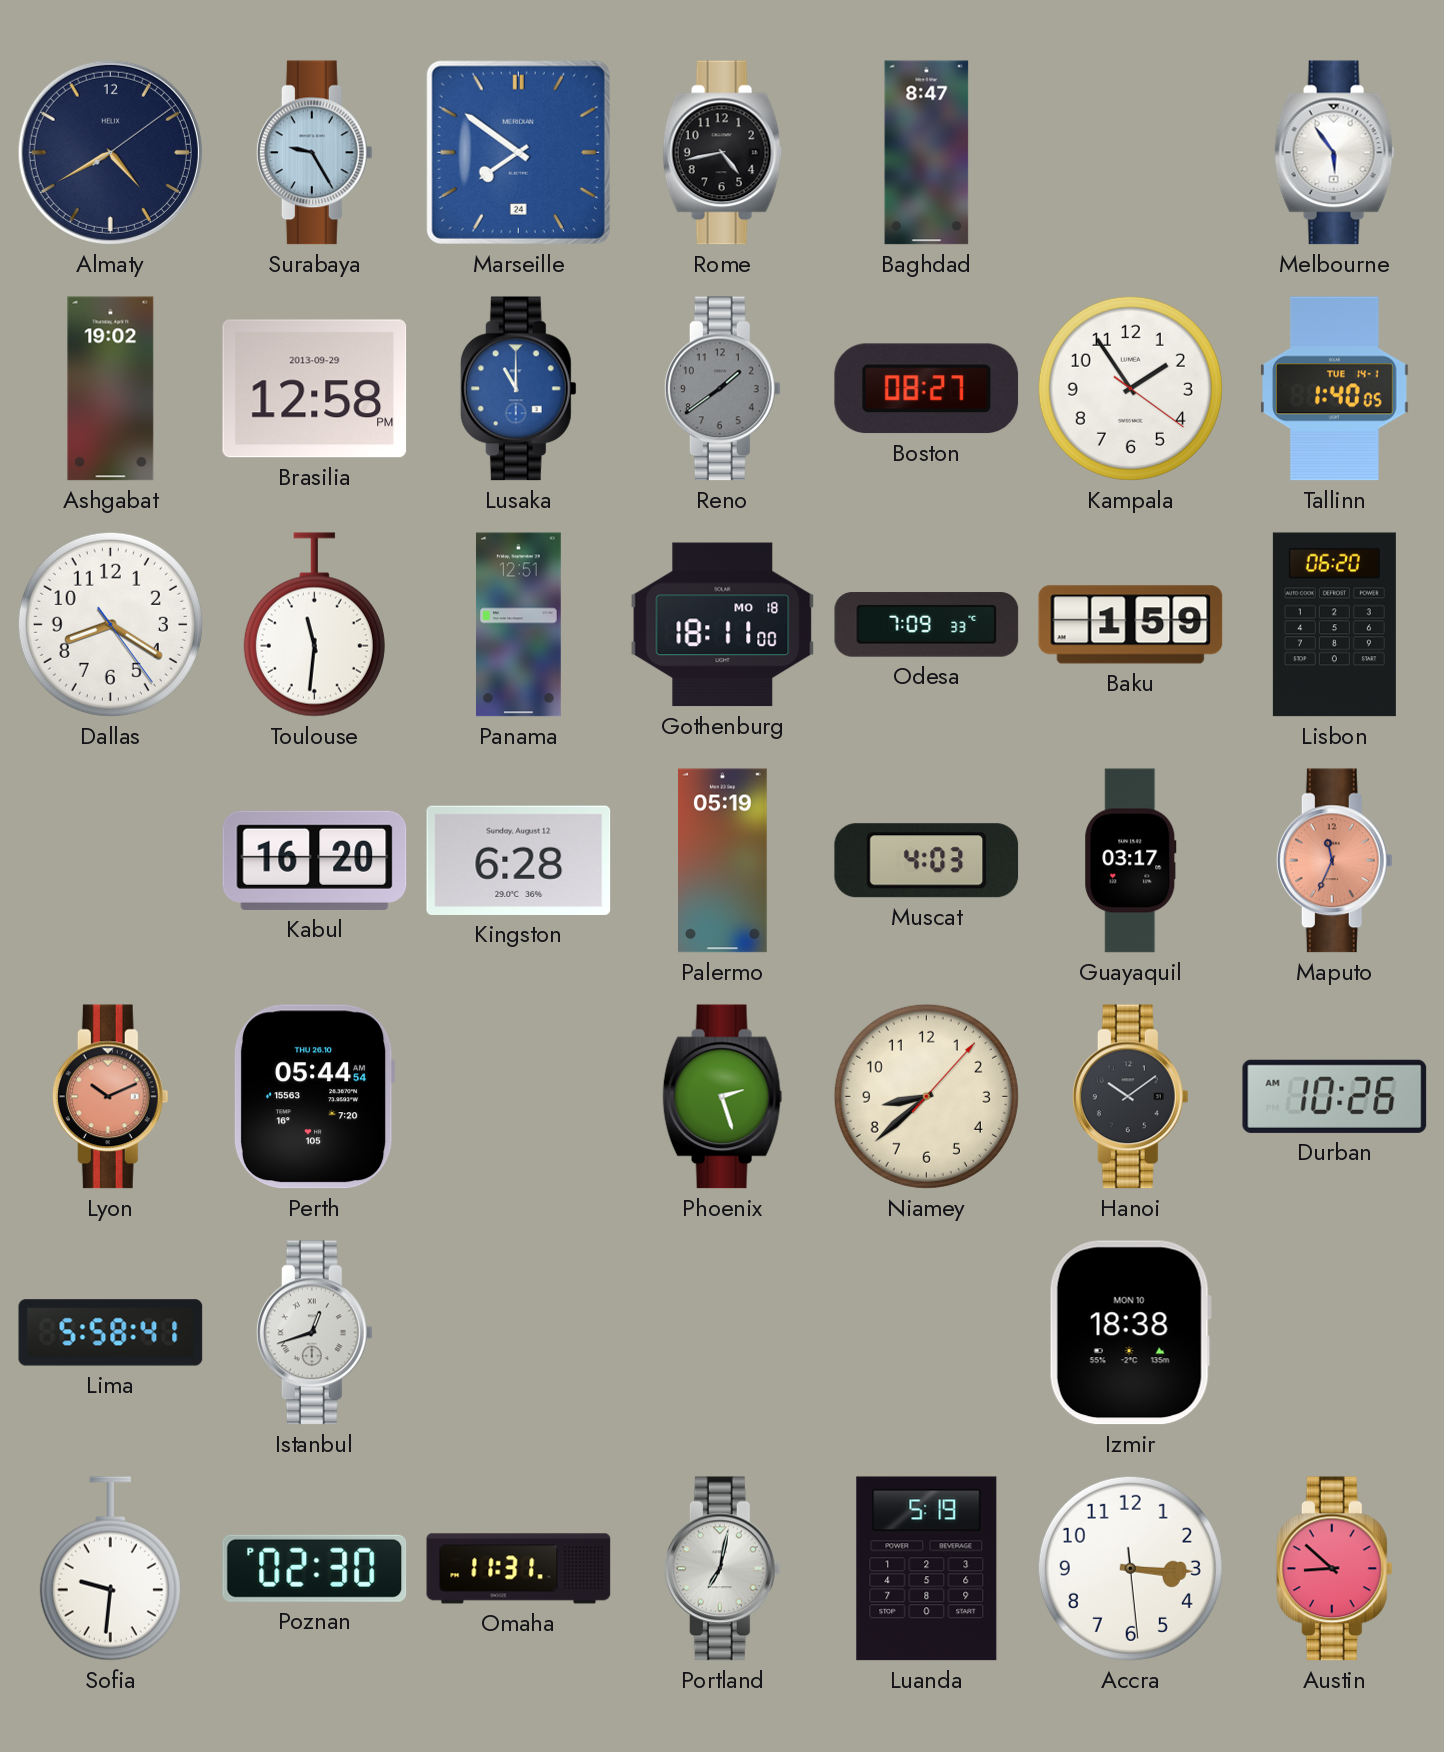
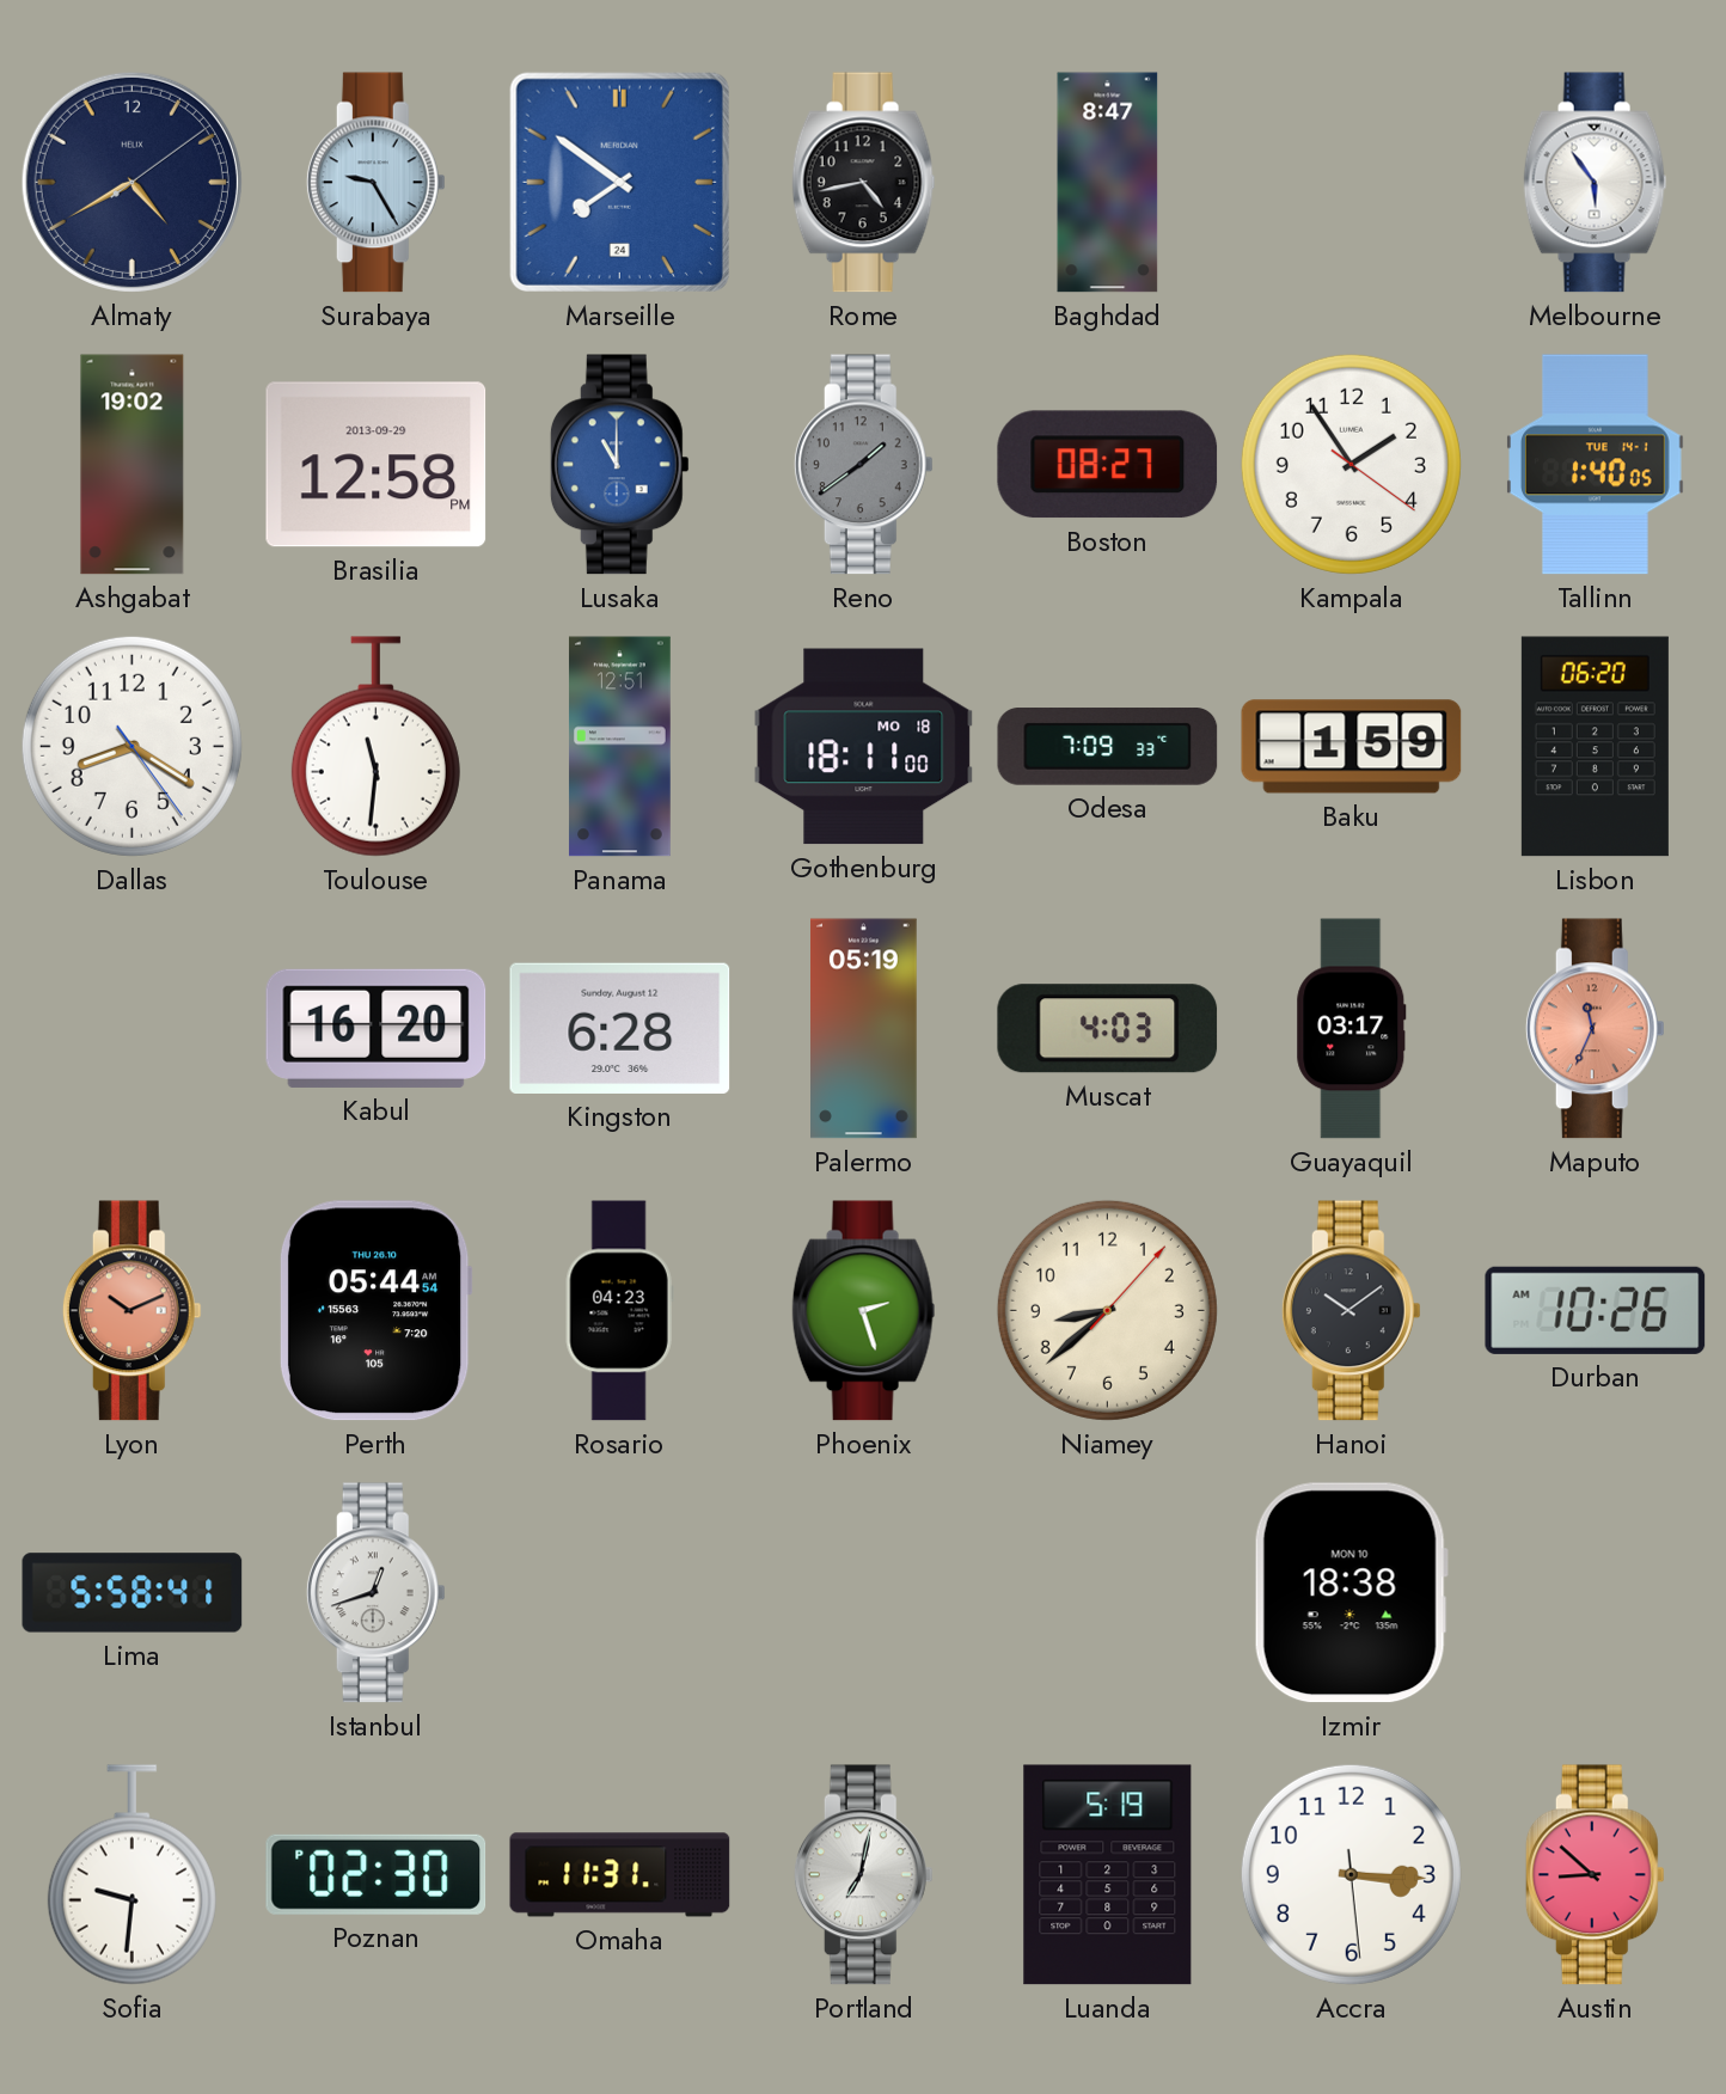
Rosario: none -> 04:23 (619, 1311)
